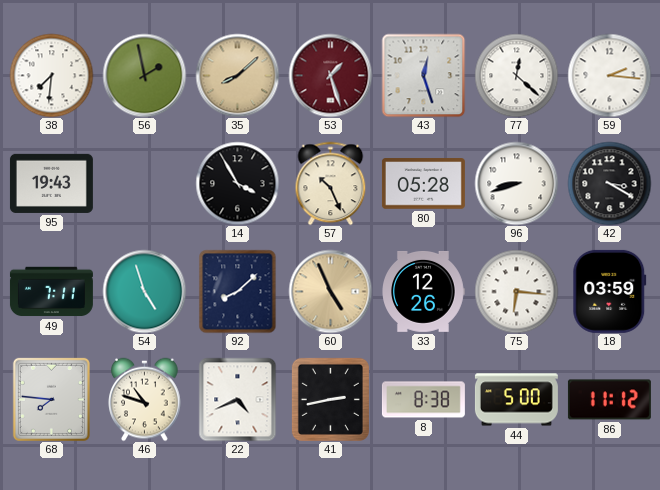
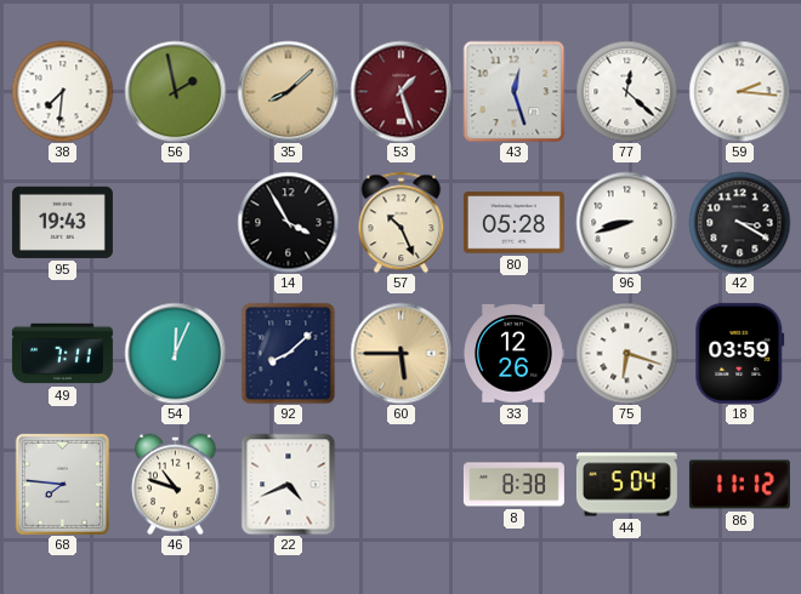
54: 4:57 -> 12:04 (175, 353)
60: 4:56 -> 5:45 (400, 353)
75: 6:16 -> 6:18 (626, 353)
41: 2:43 -> none (330, 399)
44: 5:00 -> 5:04 (626, 485)
